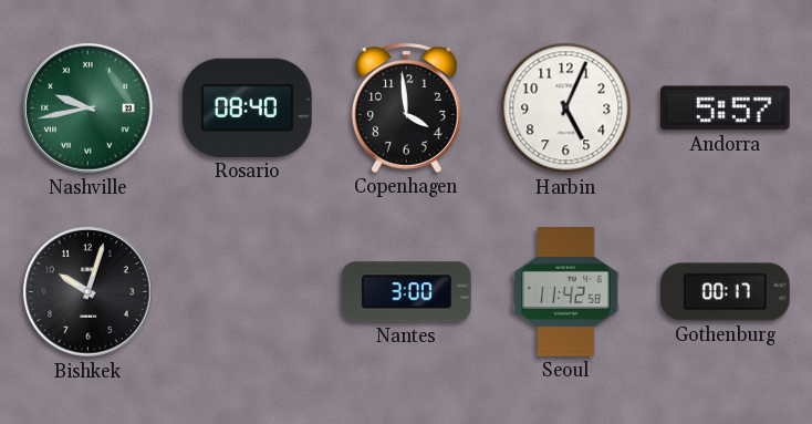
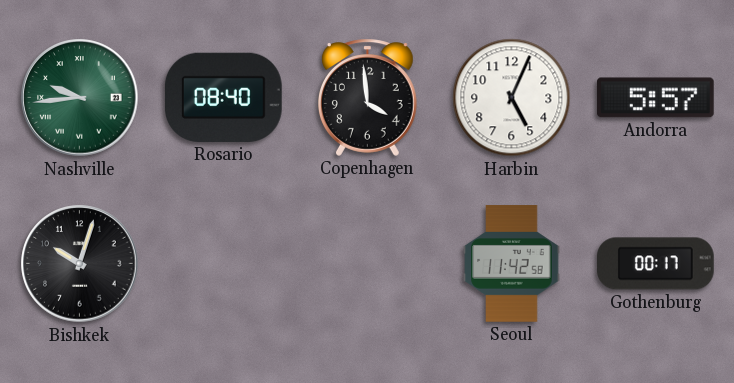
Nashville: 9:43 -> 9:44 (80, 98)
Nantes: 3:00 -> none (406, 292)
